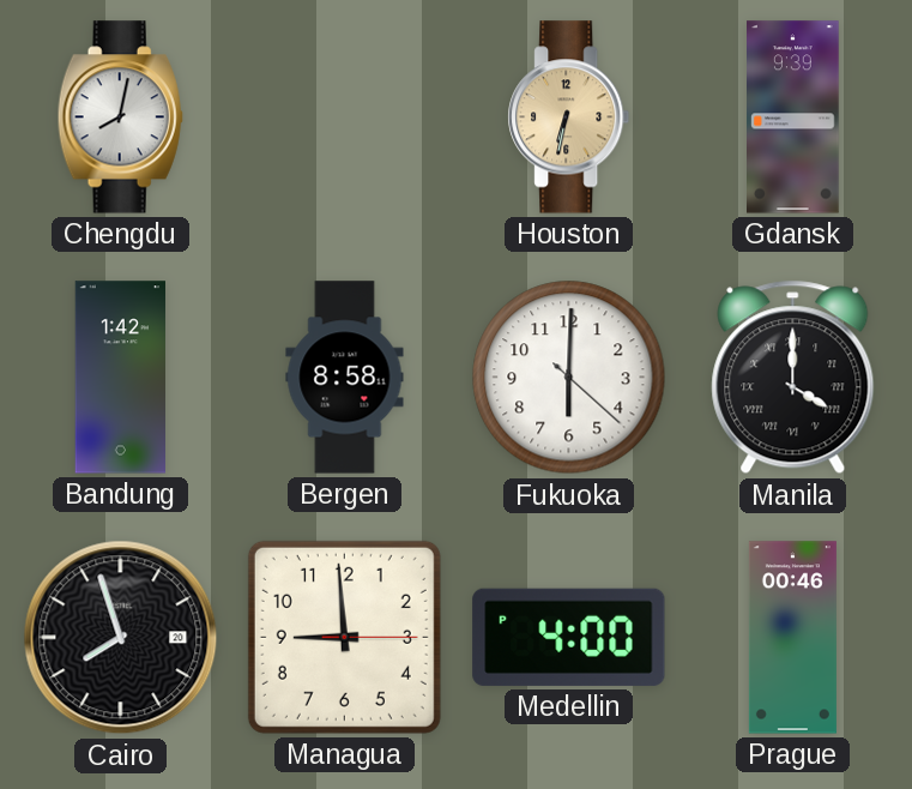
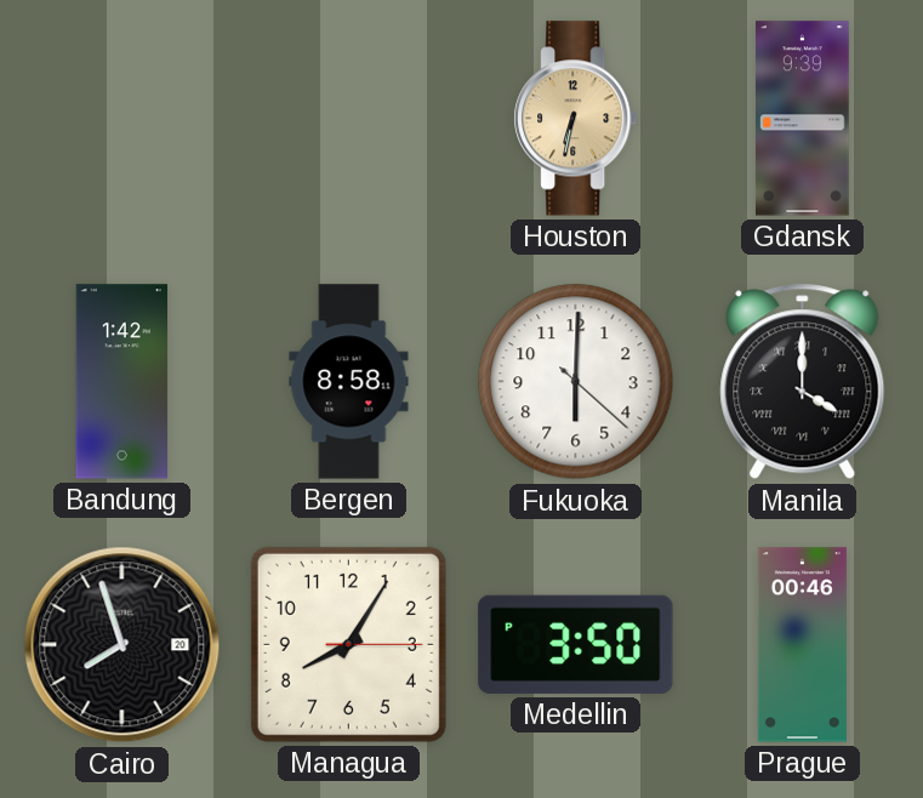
Chengdu: 8:02 -> none (120, 118)
Managua: 8:59 -> 8:05 (348, 644)
Medellin: 4:00 -> 3:50 (576, 644)
